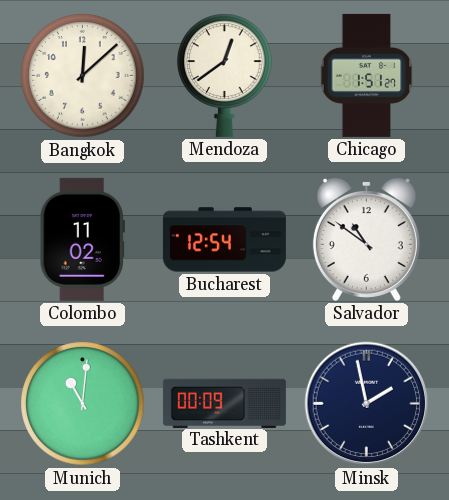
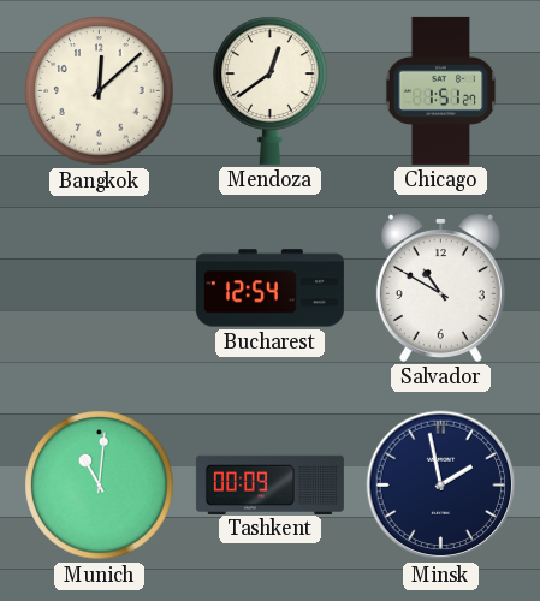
Colombo: 11:02 -> none (82, 239)
Salvador: 10:51 -> 10:50 (440, 287)
